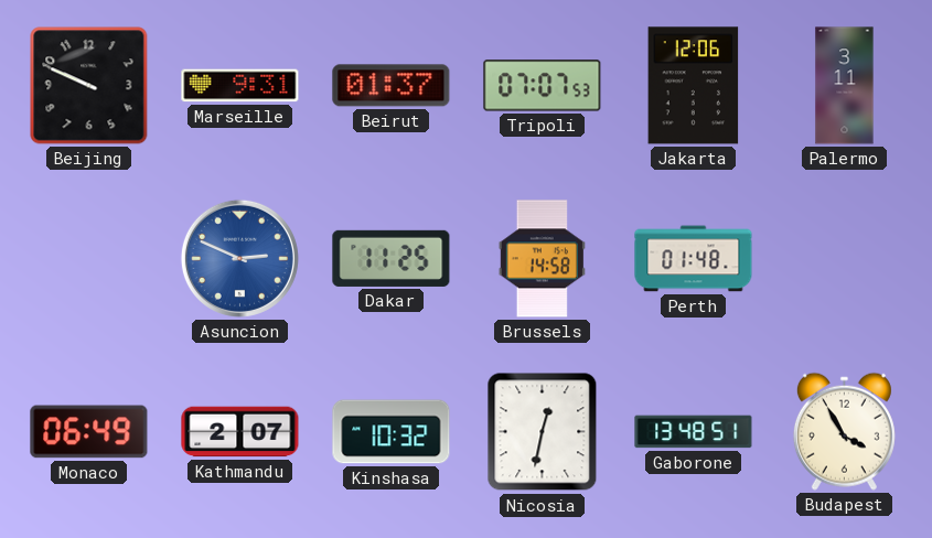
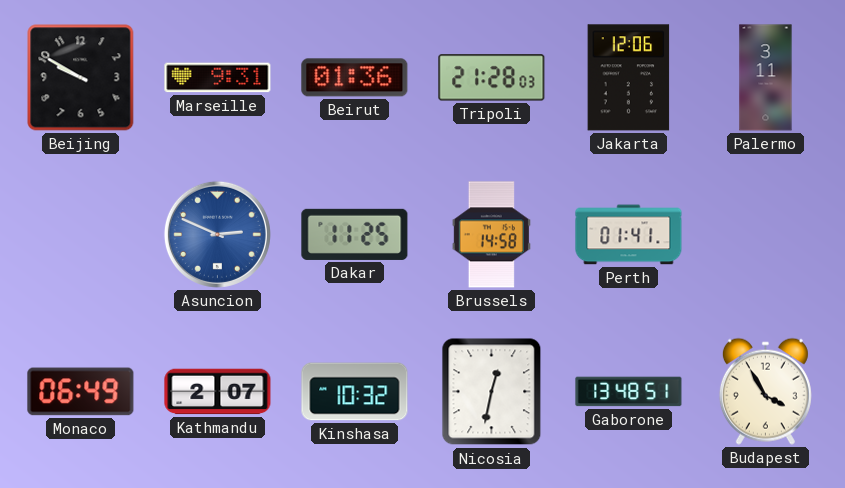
Beijing: 9:49 -> 9:50 (81, 78)
Beirut: 01:37 -> 01:36 (355, 78)
Tripoli: 07:07 -> 21:28 (492, 78)
Perth: 01:48 -> 01:41 (629, 235)
